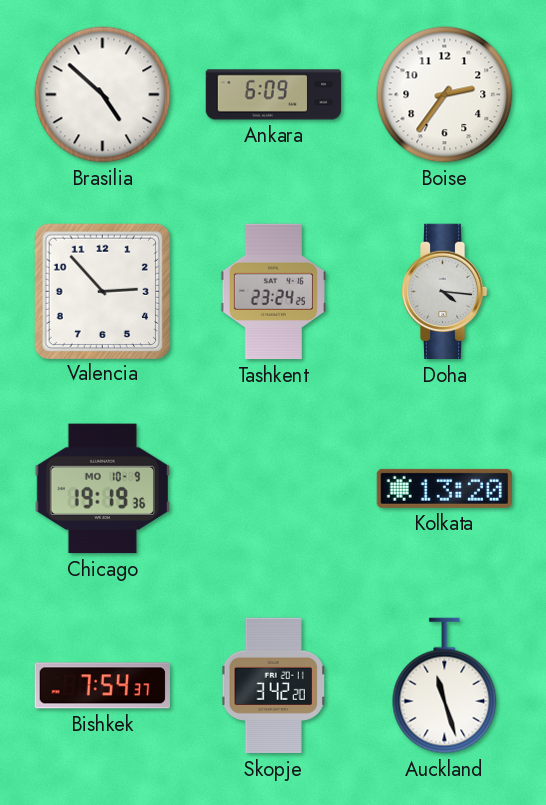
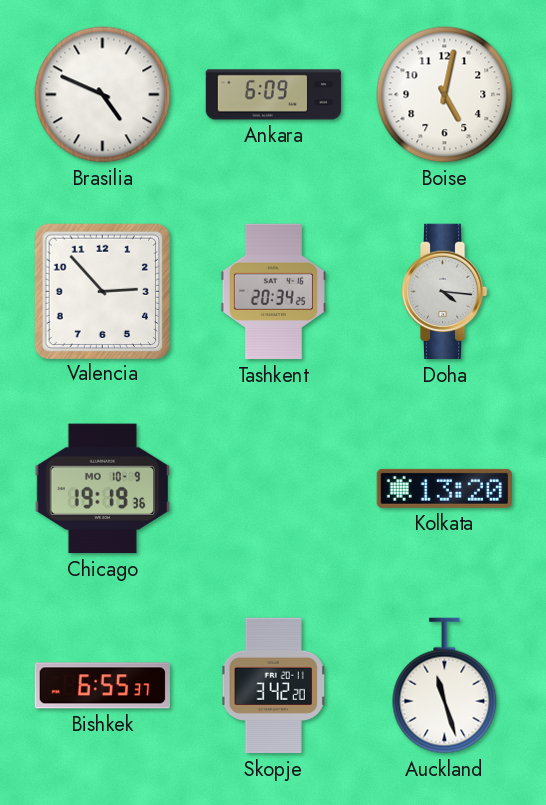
Brasilia: 4:52 -> 4:49 (103, 95)
Boise: 2:36 -> 5:02 (445, 95)
Tashkent: 23:24 -> 20:34 (273, 292)
Bishkek: 7:54 -> 6:55 (102, 686)
